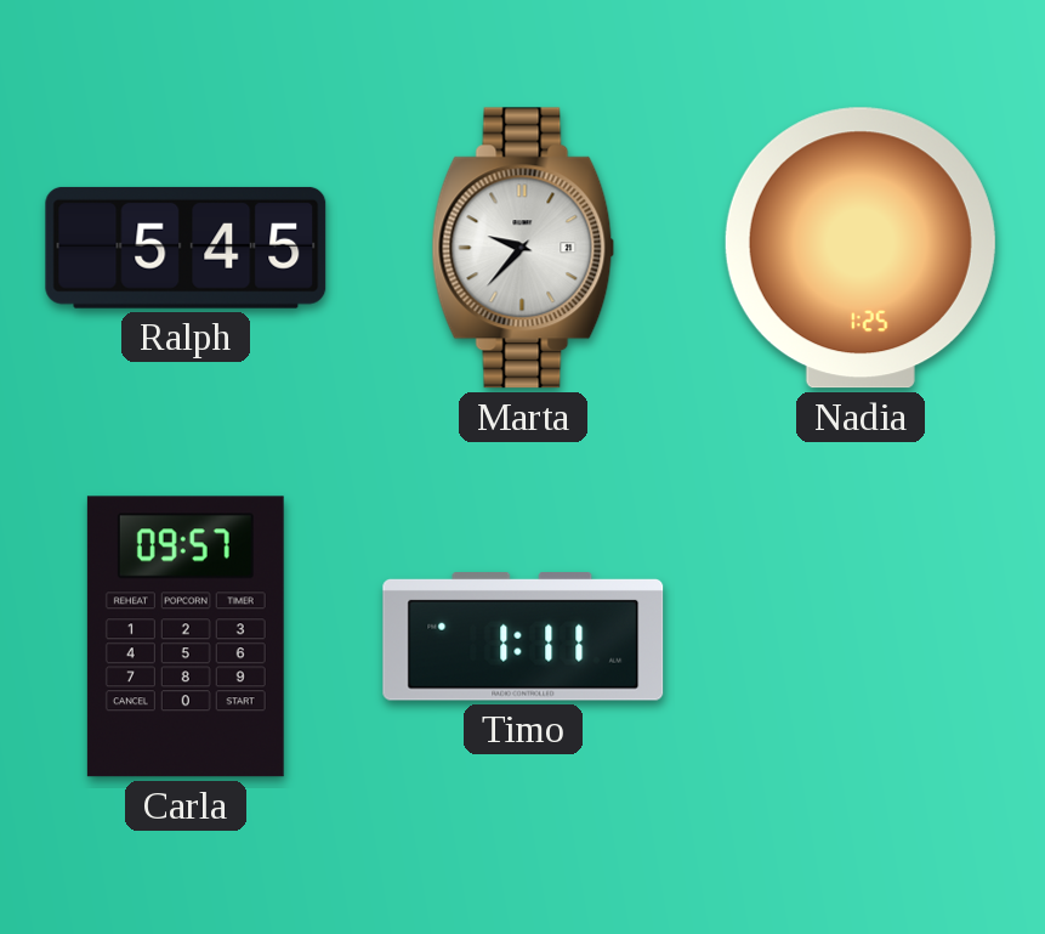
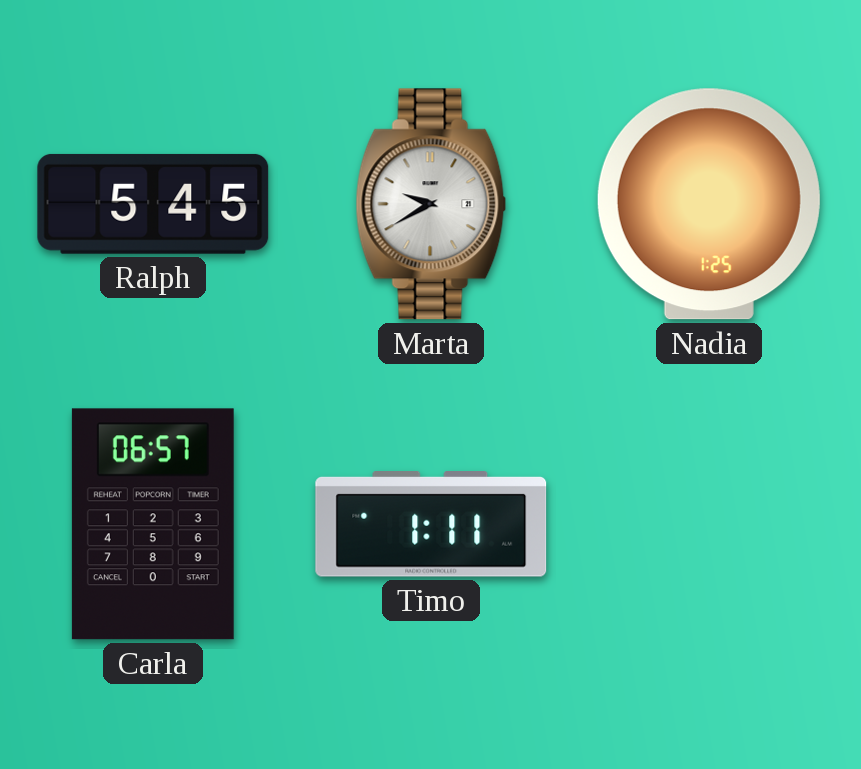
Marta: 9:37 -> 9:40 (431, 204)
Carla: 09:57 -> 06:57 (153, 524)
